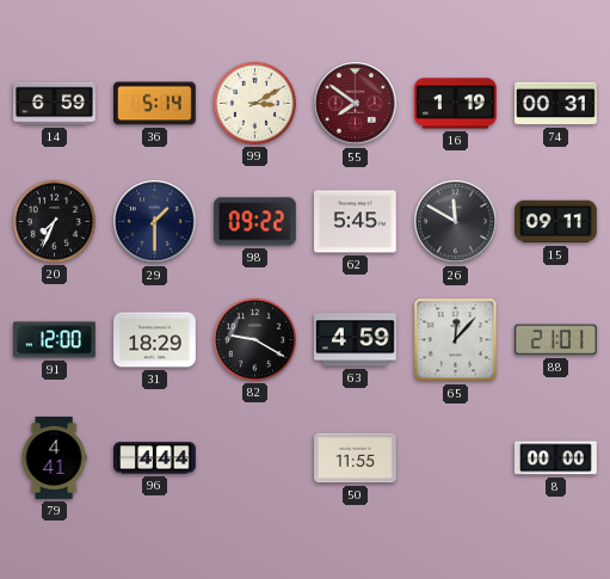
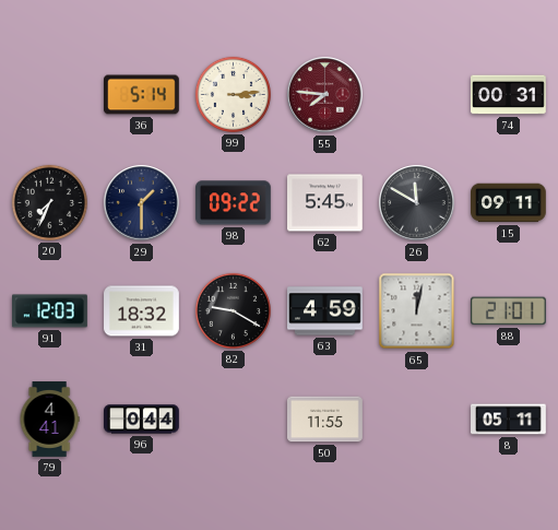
14: 6:59 -> none (55, 104)
99: 3:10 -> 3:14 (233, 94)
55: 7:51 -> 7:46 (325, 95)
16: 1:19 -> none (456, 104)
91: 12:00 -> 12:03 (50, 311)
31: 18:29 -> 18:32 (142, 311)
65: 12:07 -> 12:02 (417, 311)
96: 4:44 -> 0:44 (142, 420)
8: 00:00 -> 05:11 (509, 420)
